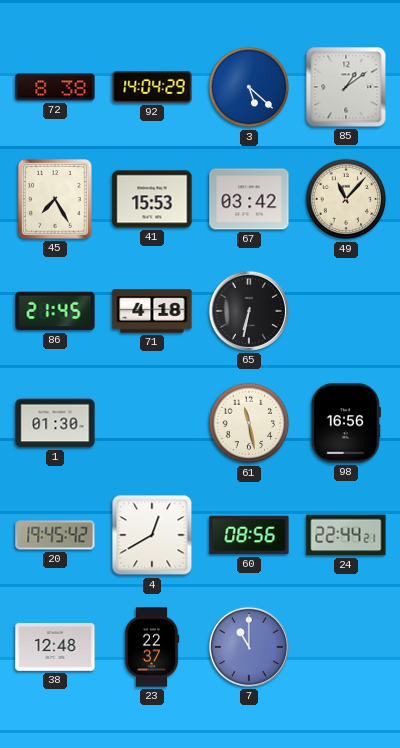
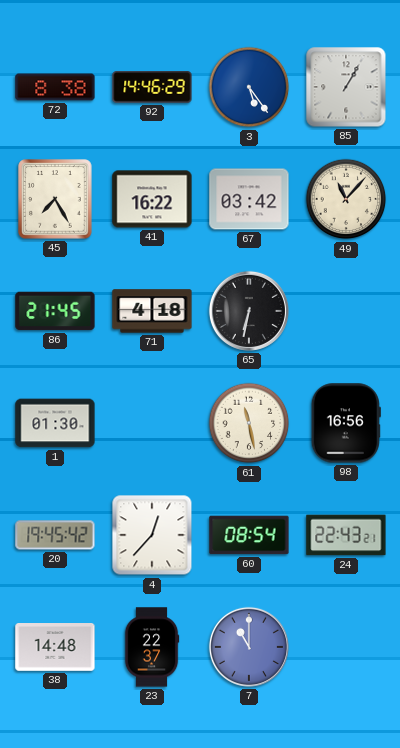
92: 14:04 -> 14:46 (152, 87)
3: 5:22 -> 5:24 (249, 87)
85: 1:09 -> 1:05 (346, 87)
41: 15:53 -> 16:22 (152, 199)
4: 12:40 -> 12:37 (152, 535)
60: 08:56 -> 08:54 (249, 535)
24: 22:44 -> 22:43 (346, 535)
38: 12:48 -> 14:48 (55, 648)
